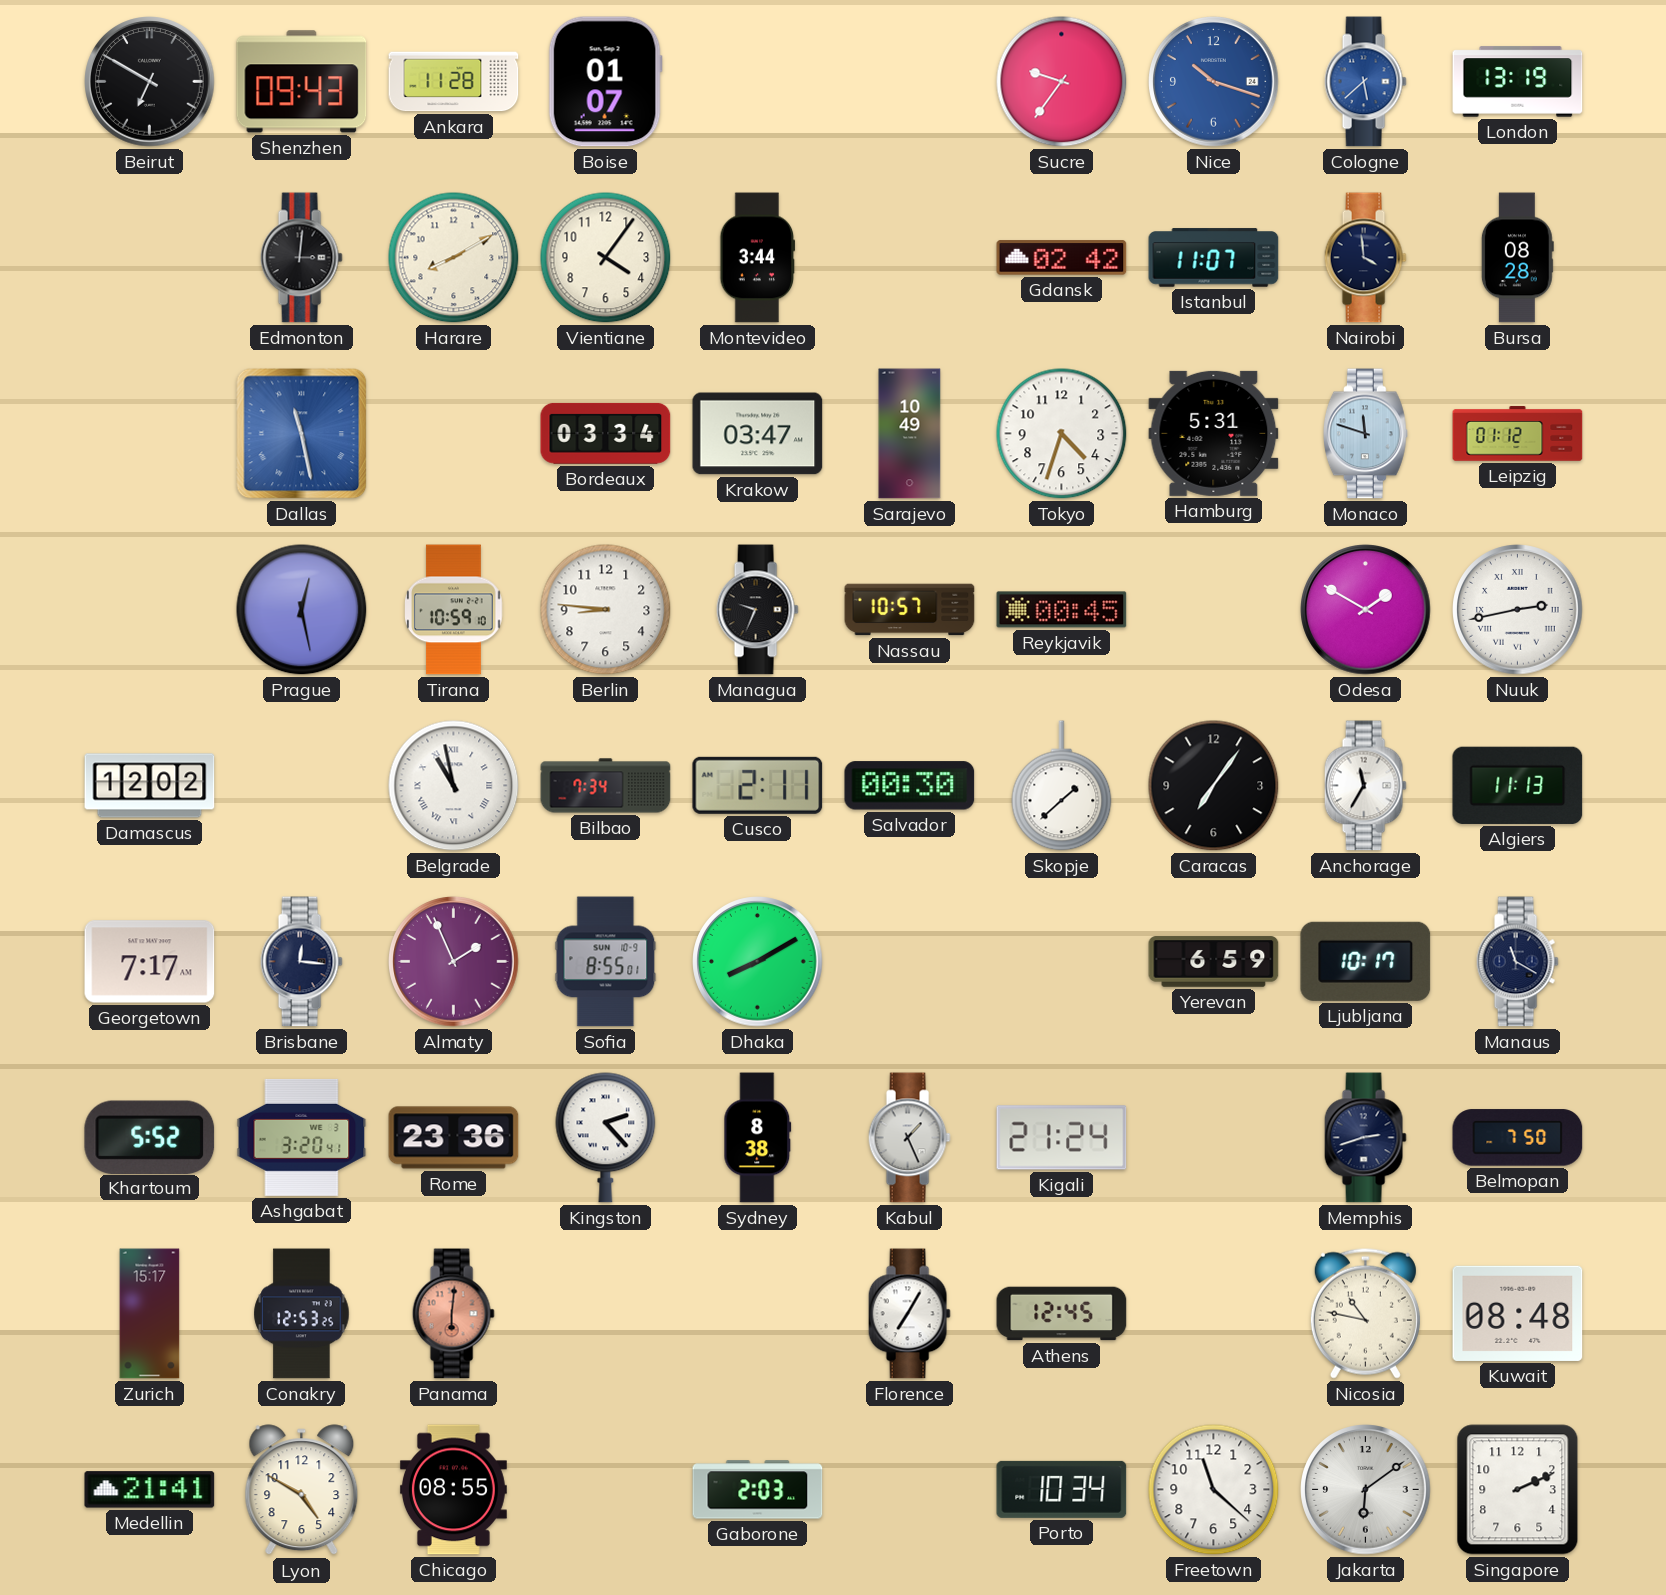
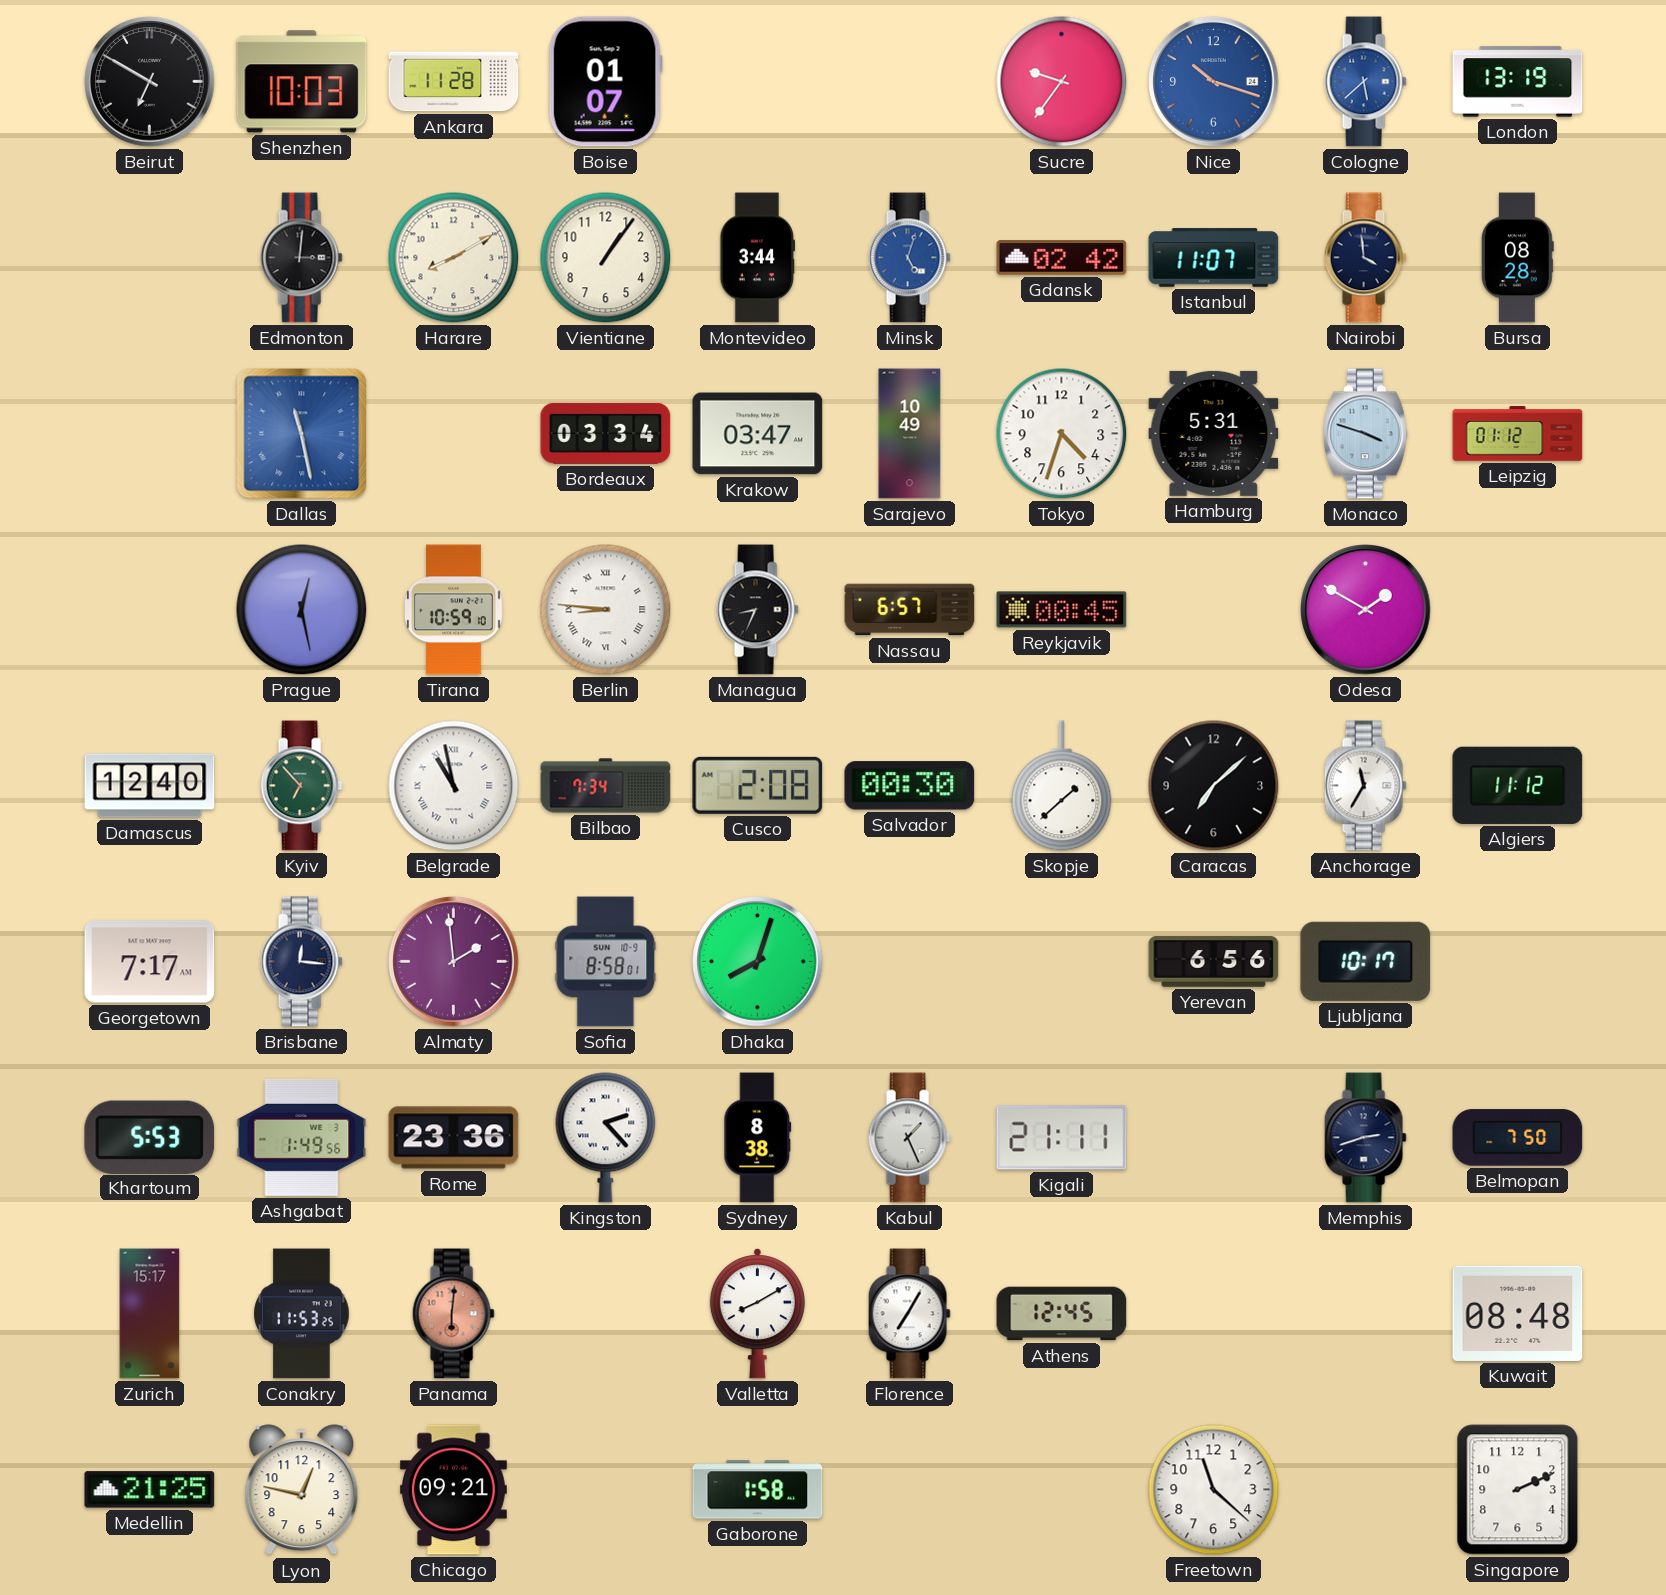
Shenzhen: 09:43 -> 10:03 (302, 82)
Vientiane: 4:06 -> 1:06 (606, 258)
Minsk: none -> 5:03 (909, 258)
Monaco: 11:48 -> 3:48 (1366, 434)
Berlin numerals: Arabic -> Roman (606, 610)
Managua: 9:34 -> 8:34 (757, 610)
Nassau: 10:57 -> 6:57 (910, 610)
Nuuk: 2:43 -> none (1518, 610)
Damascus: 12:02 -> 12:40 (150, 786)
Kyiv: none -> 6:53 (301, 786)
Cusco: 2:11 -> 2:08 (758, 785)
Caracas: 7:06 -> 7:08 (1214, 786)
Algiers: 11:13 -> 11:12 (1518, 785)
Almaty: 1:56 -> 1:59 (454, 962)
Sofia: 8:55 -> 8:58 (606, 962)
Dhaka: 8:10 -> 8:03 (758, 962)
Yerevan: 6:59 -> 6:56 (1214, 962)
Manaus: 11:20 -> none (1517, 962)
Khartoum: 5:52 -> 5:53 (150, 1137)
Ashgabat: 3:20 -> 1:49 (302, 1137)
Kigali: 21:24 -> 21:11 (1062, 1138)
Conakry: 12:53 -> 11:53 (302, 1314)
Valletta: none -> 8:10 (757, 1314)
Nicosia: 10:47 -> none (1365, 1313)
Medellin: 21:41 -> 21:25 (150, 1490)
Lyon: 4:50 -> 12:47 (302, 1490)
Chicago: 08:55 -> 09:21 (453, 1490)
Gaborone: 2:03 -> 1:58 (758, 1490)
Porto: 10:34 -> none (1062, 1489)
Jakarta: 6:09 -> none (1366, 1490)
